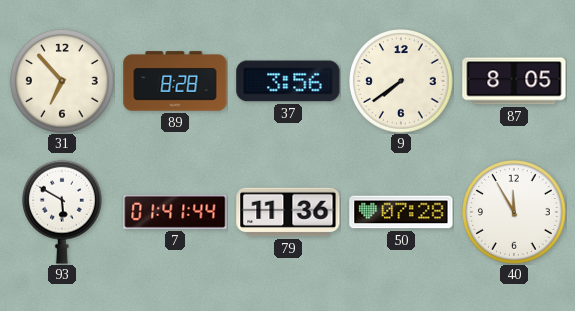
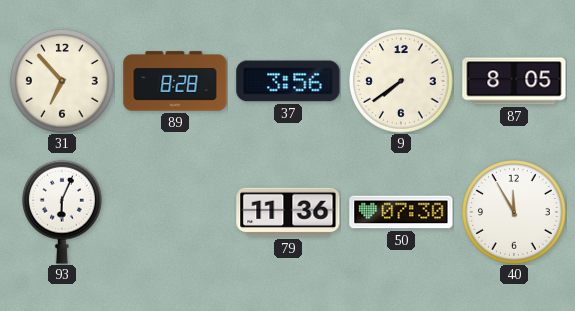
93: 5:50 -> 6:04 (63, 212)
7: 01:41 -> none (175, 212)
50: 07:28 -> 07:30 (401, 212)
